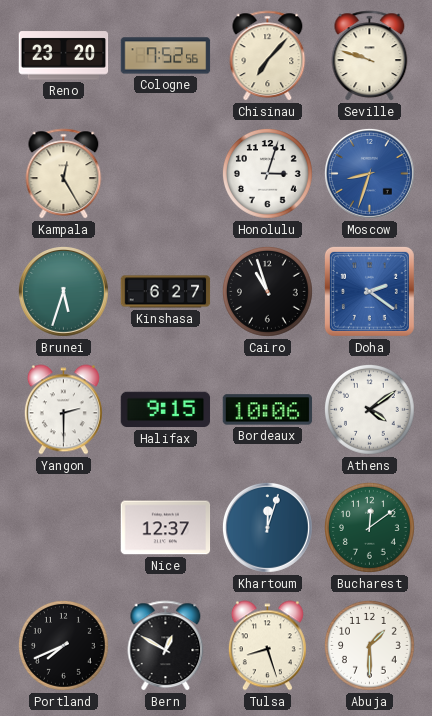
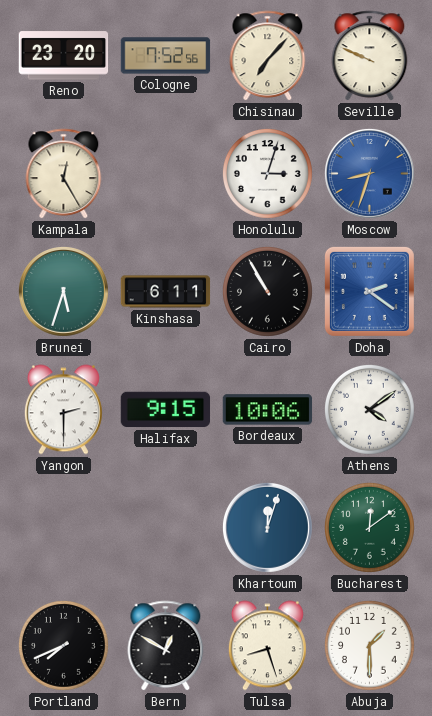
Seville: 9:48 -> 9:49 (370, 56)
Kinshasa: 6:27 -> 6:11 (166, 292)
Cairo: 10:57 -> 10:55 (268, 292)
Nice: 12:37 -> none (166, 528)
